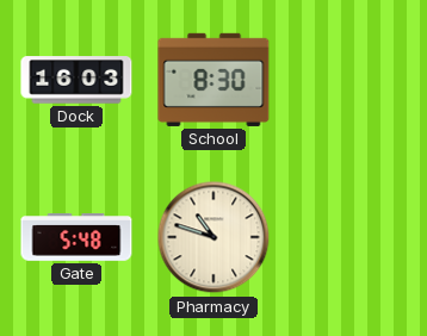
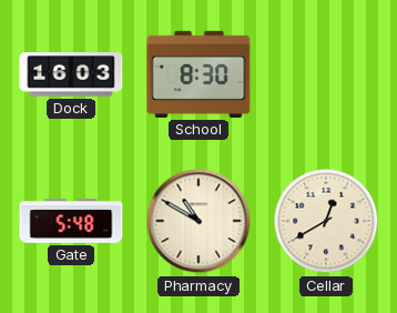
Pharmacy: 10:48 -> 10:50 (198, 221)
Cellar: none -> 12:40 (326, 221)
